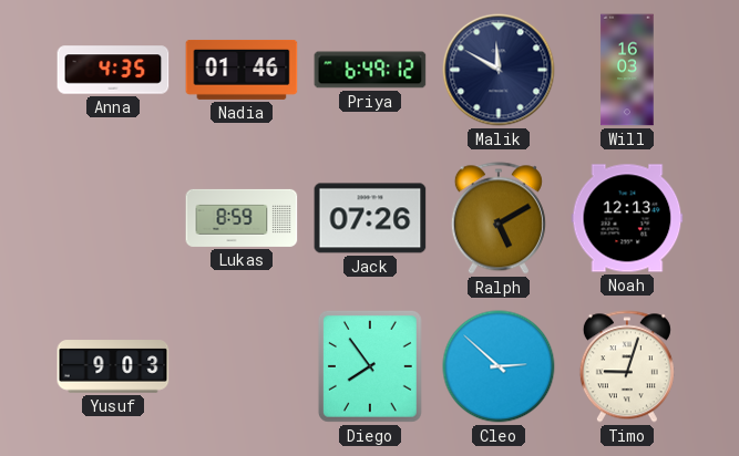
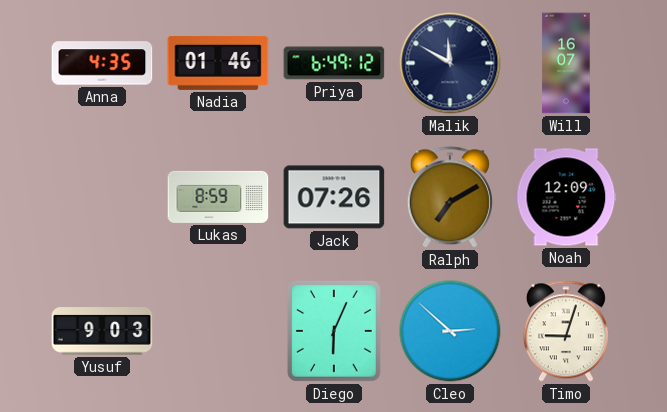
Will: 16:03 -> 16:07 (566, 63)
Ralph: 5:10 -> 7:10 (450, 197)
Noah: 12:13 -> 12:09 (566, 197)
Diego: 7:54 -> 6:04 (334, 332)
